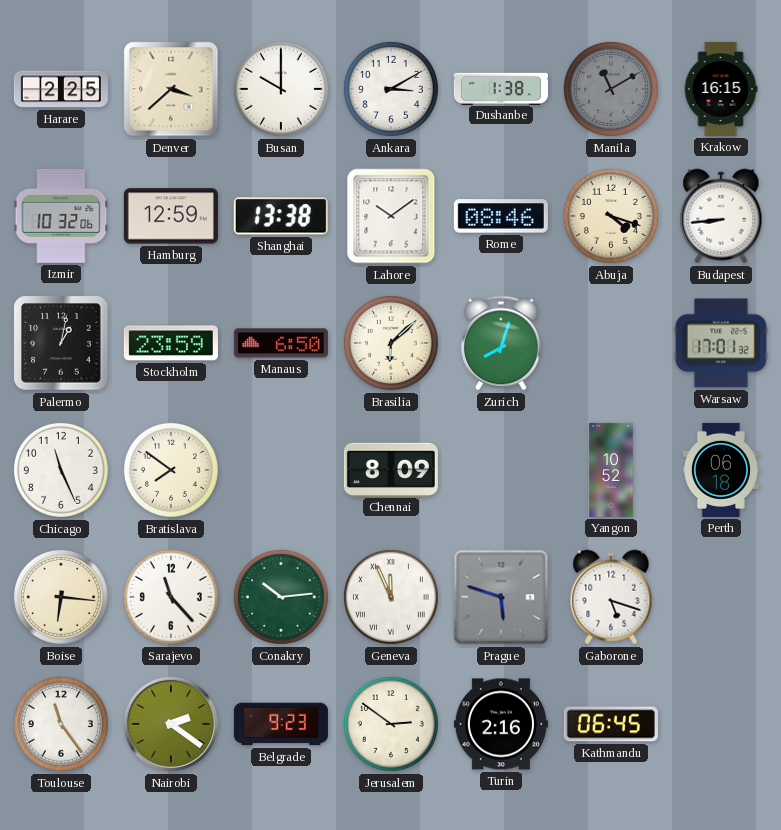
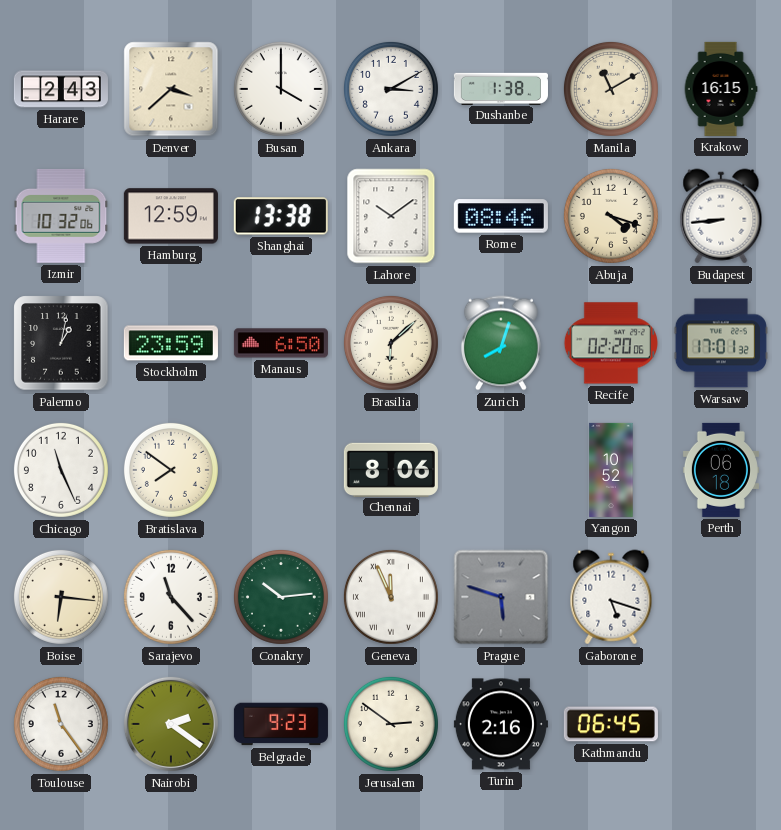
Harare: 2:25 -> 2:43 (61, 89)
Busan: 10:00 -> 4:00 (281, 89)
Manila dial: grey -> cream (611, 89)
Recife: none -> 02:20 (611, 343)
Chennai: 8:09 -> 8:06 (391, 469)
